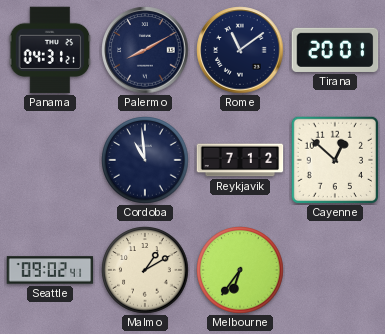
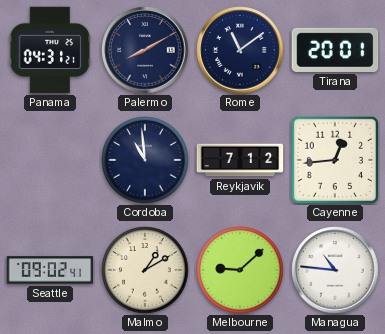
Cayenne: 12:52 -> 12:44 (334, 159)
Melbourne: 6:36 -> 9:08 (240, 270)
Managua: none -> 10:46 (335, 270)
